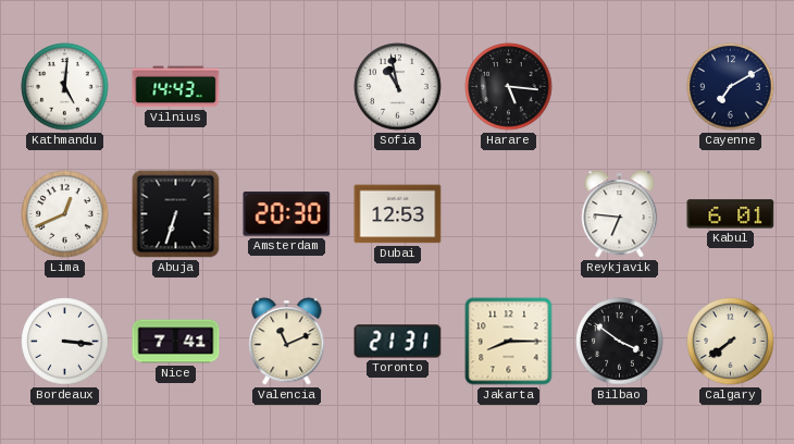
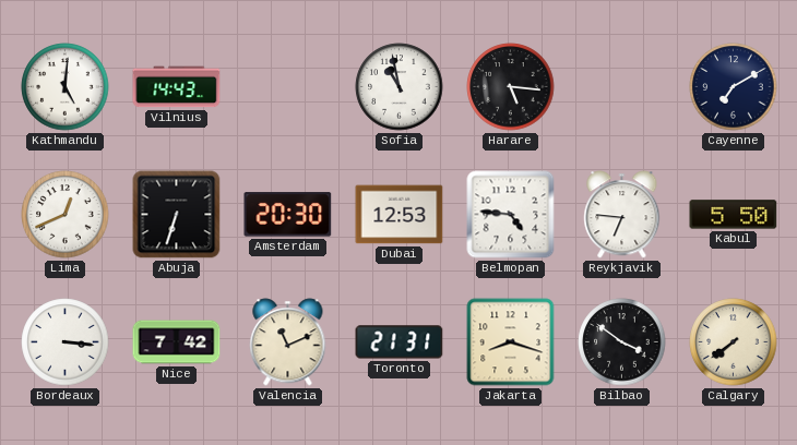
Belmopan: none -> 4:46 (511, 215)
Kabul: 6:01 -> 5:50 (734, 215)
Nice: 7:41 -> 7:42 (177, 342)
Jakarta: 8:15 -> 8:18 (511, 342)
